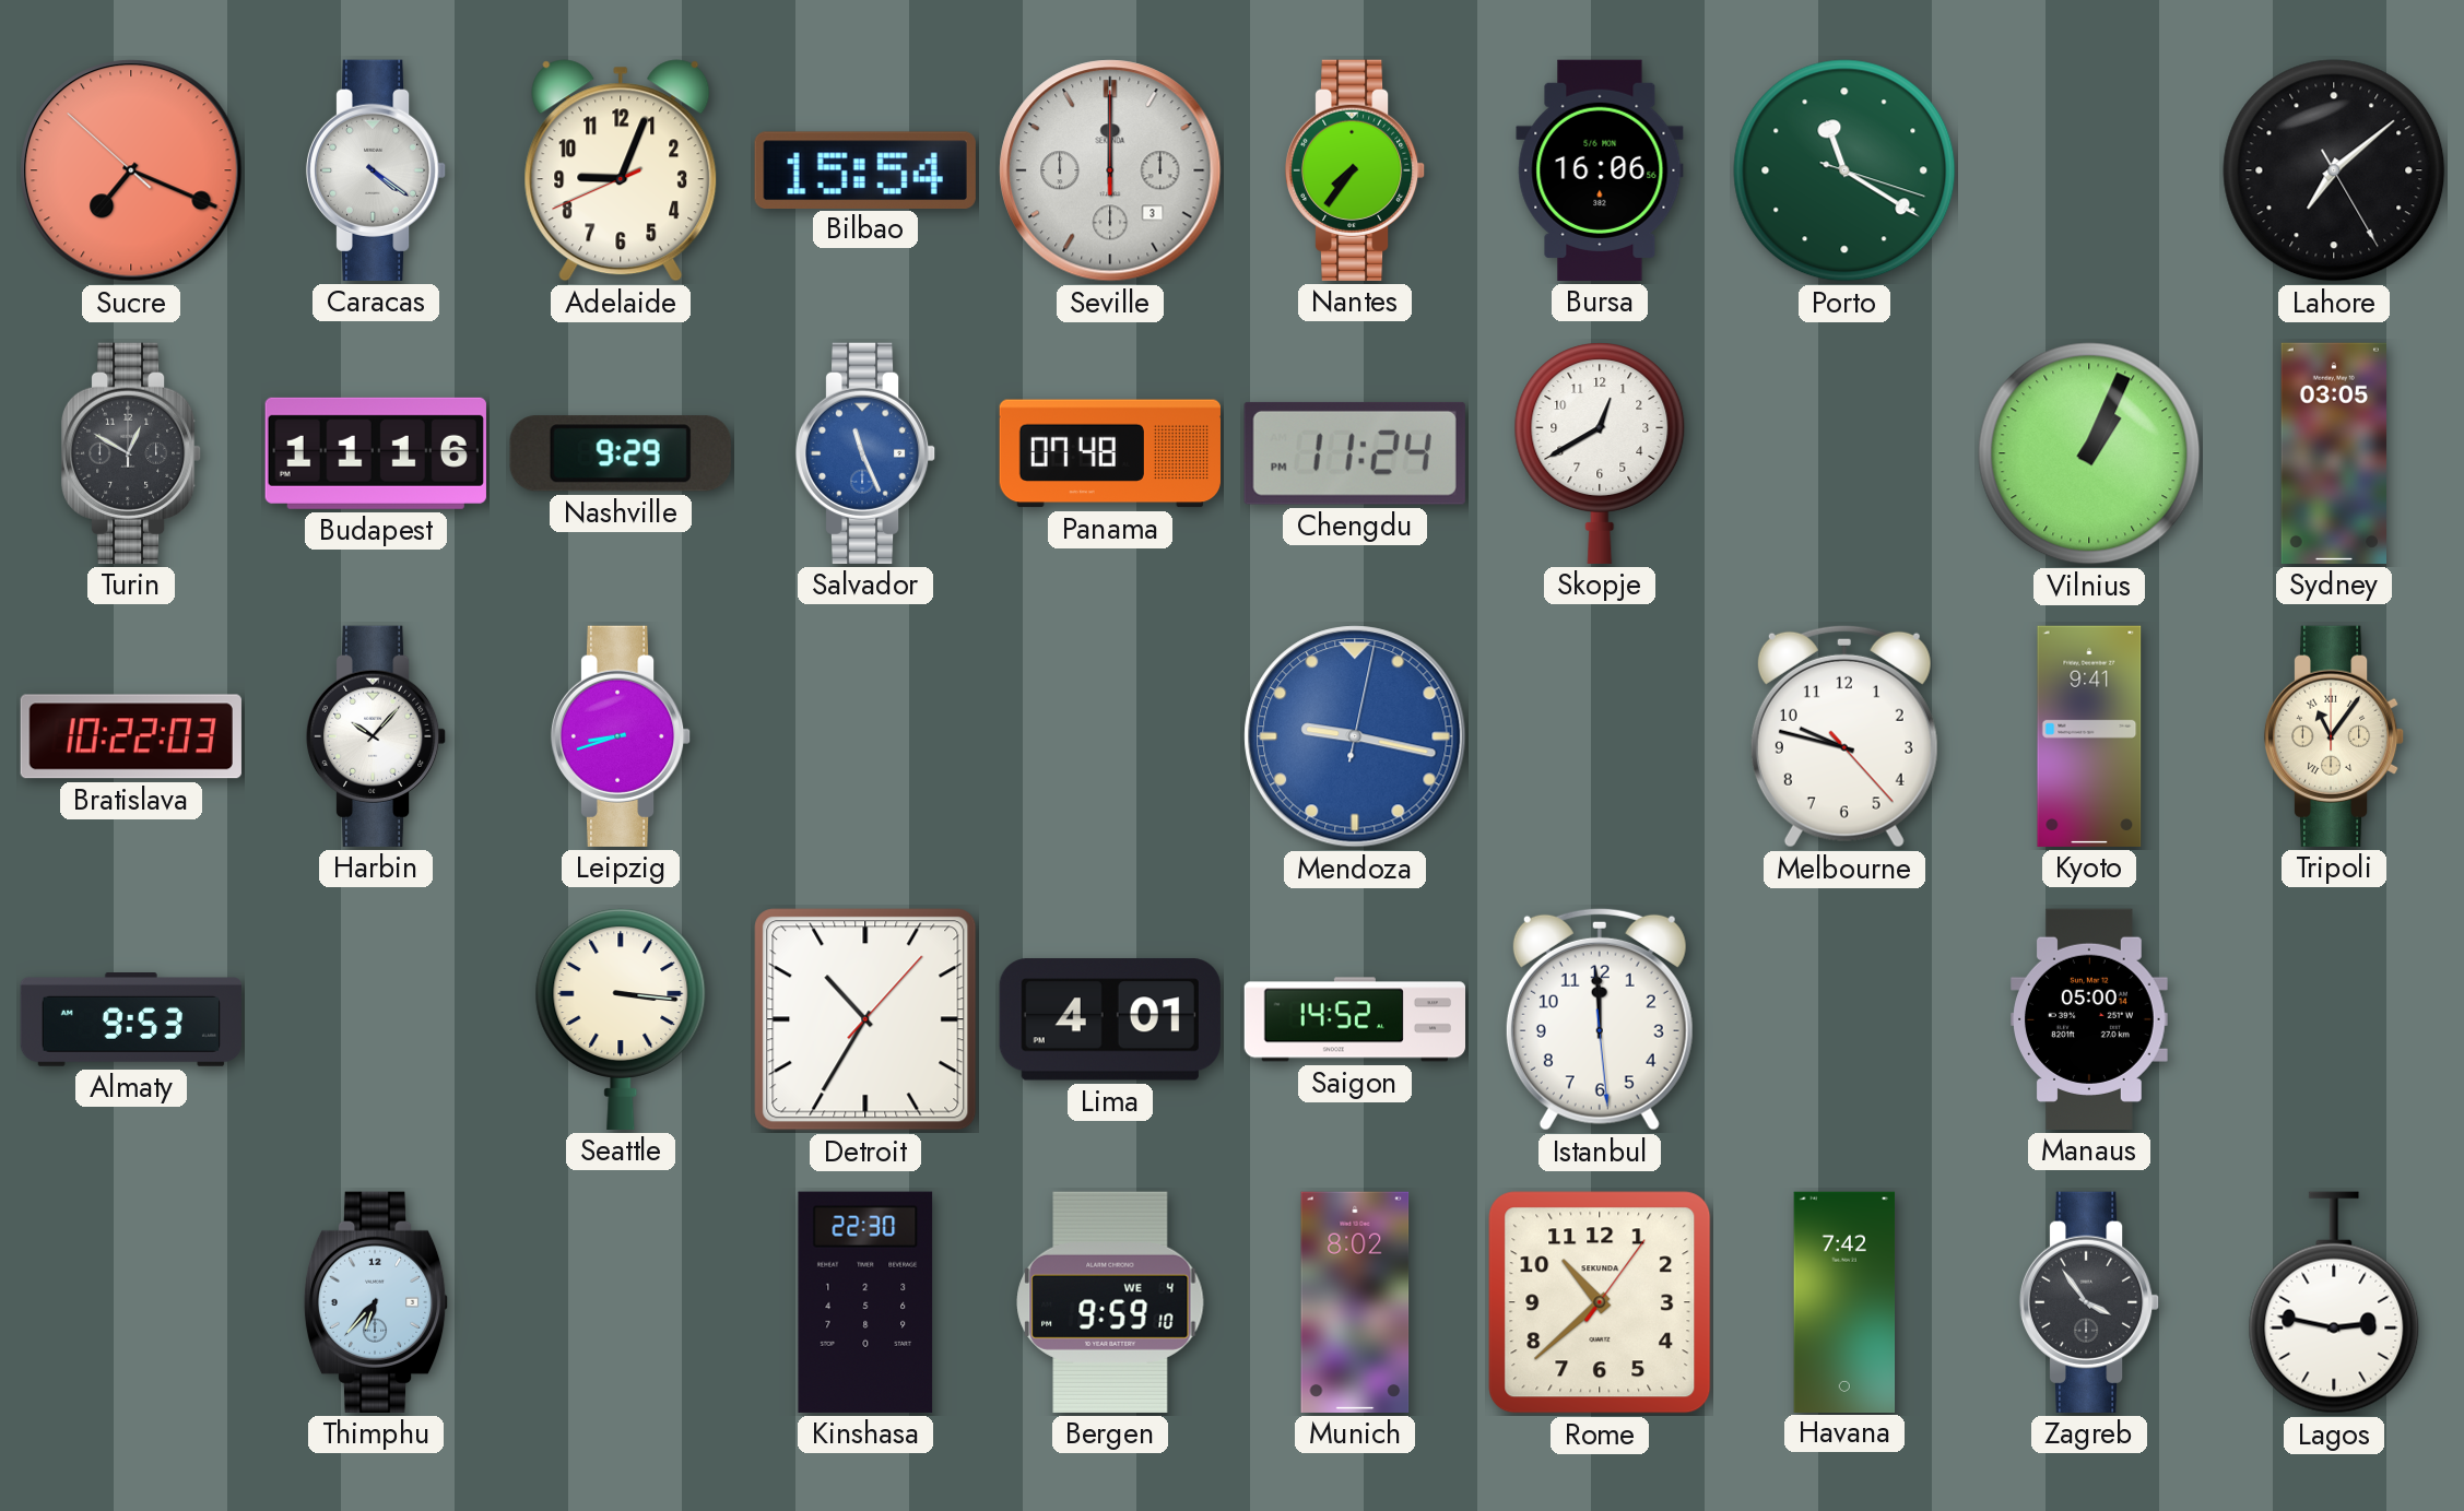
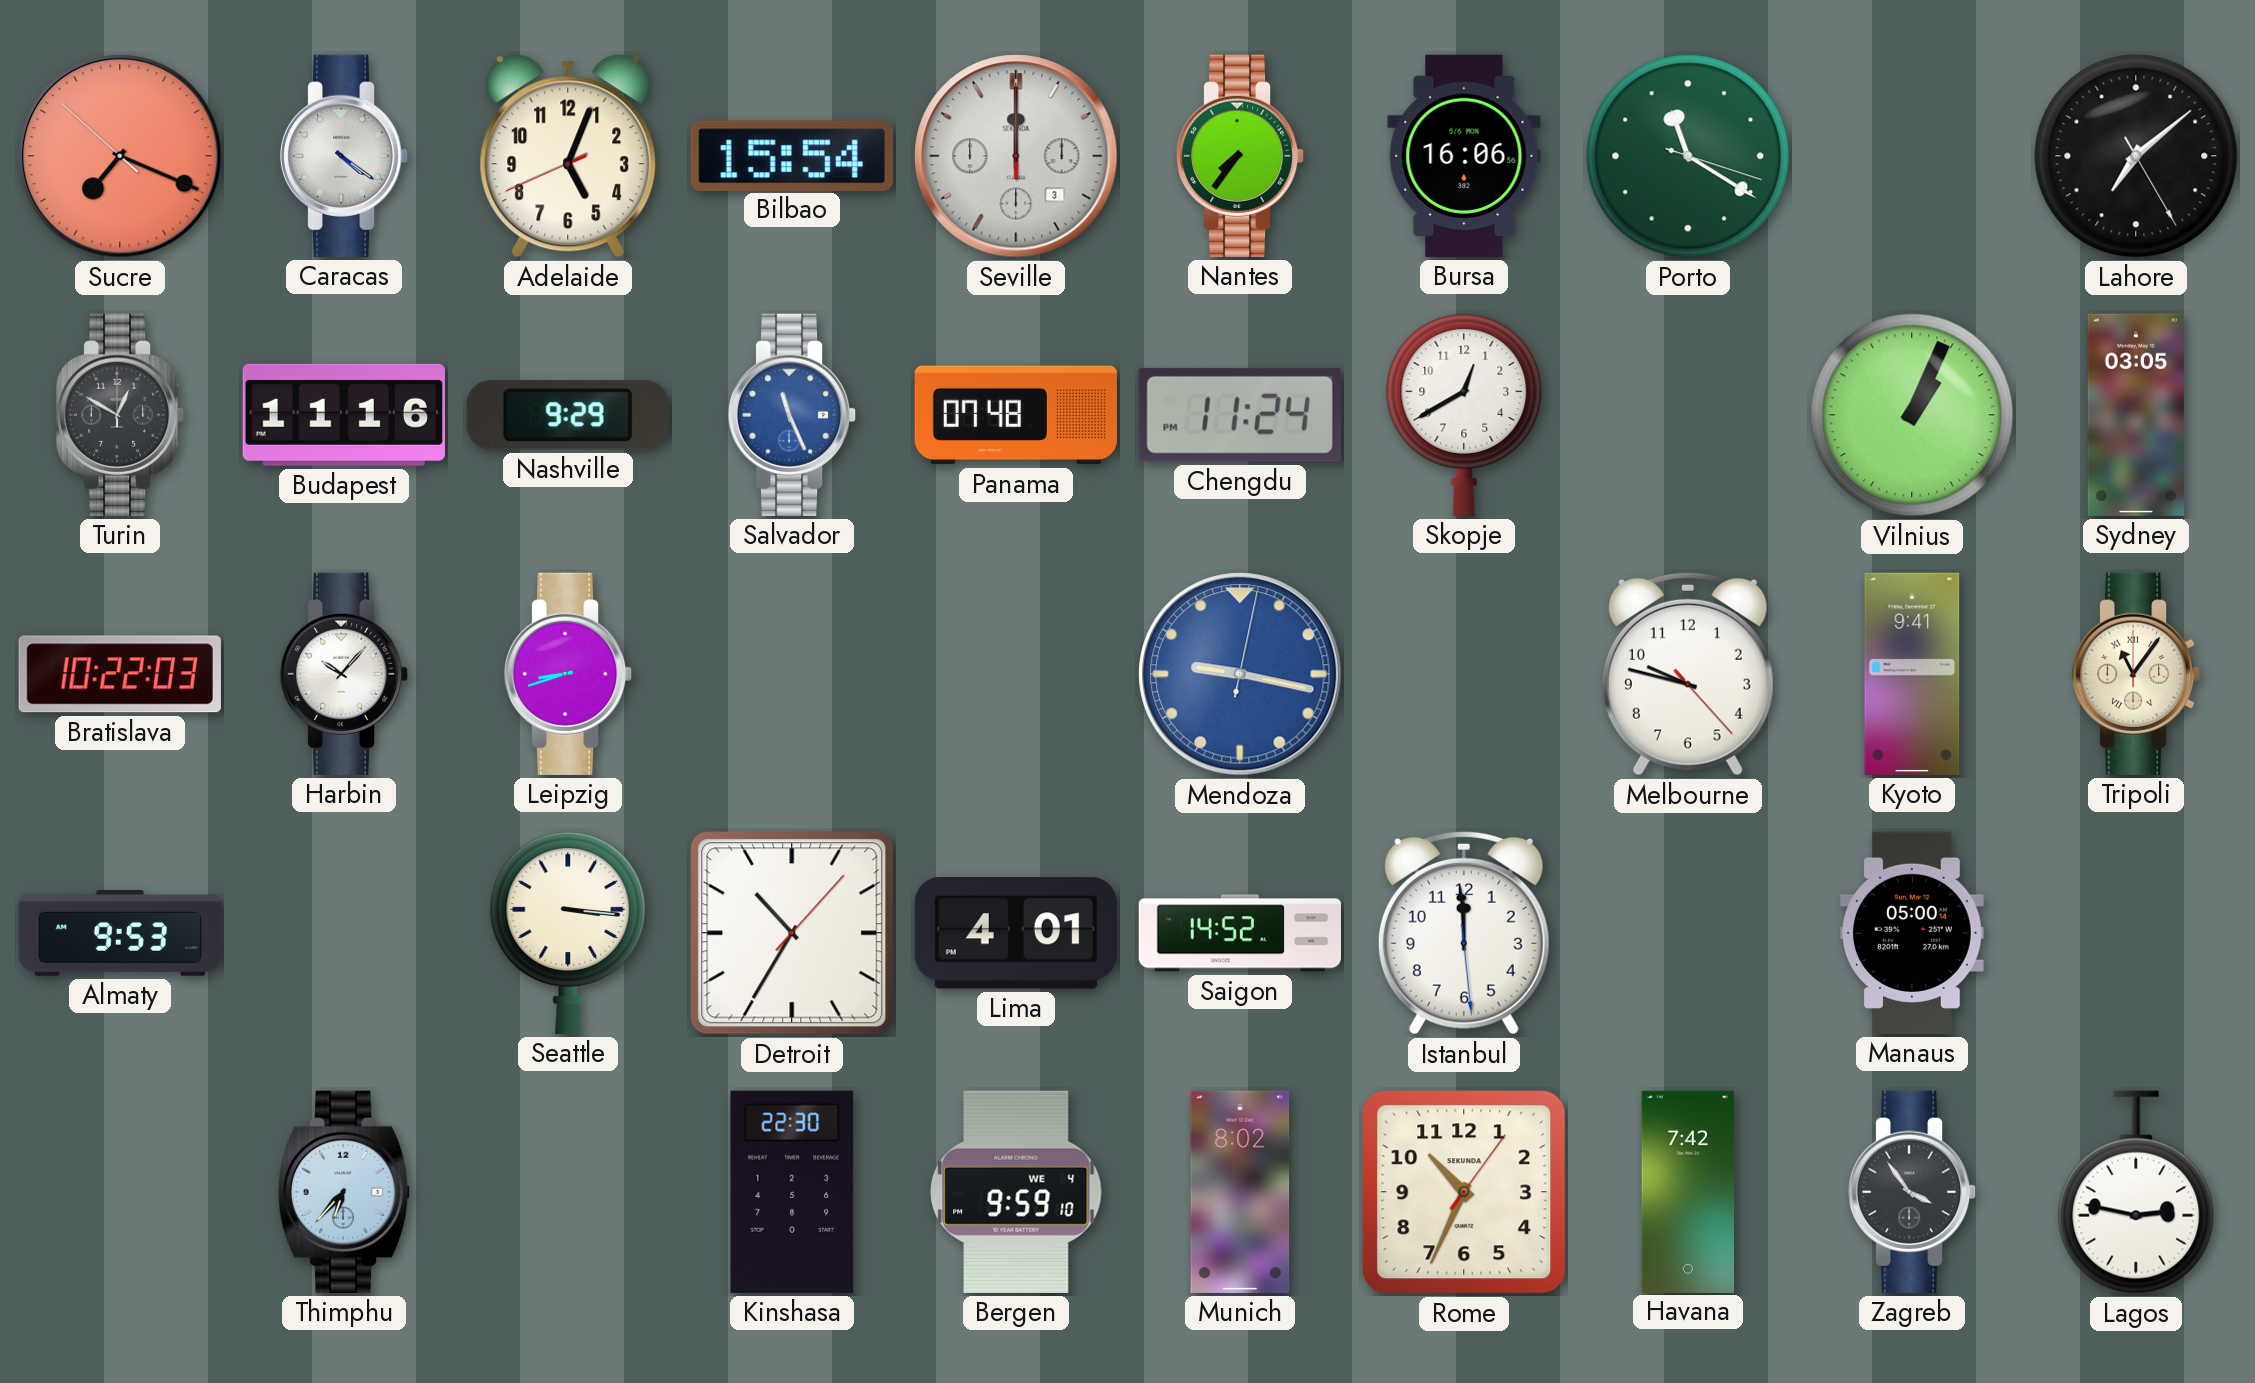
Adelaide: 9:03 -> 5:03 (568, 156)
Rome: 10:38 -> 10:34 (1464, 1192)
